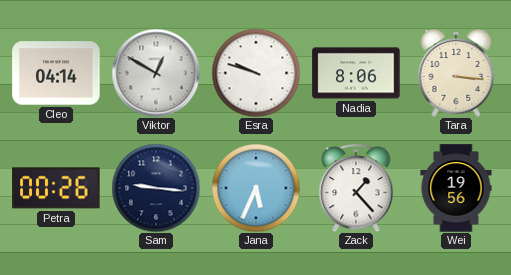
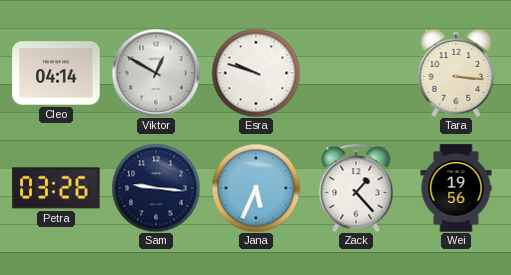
Nadia: 8:06 -> none (356, 73)
Petra: 00:26 -> 03:26 (56, 188)
